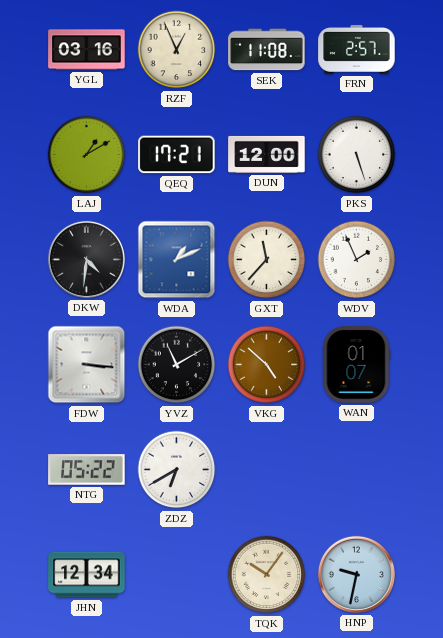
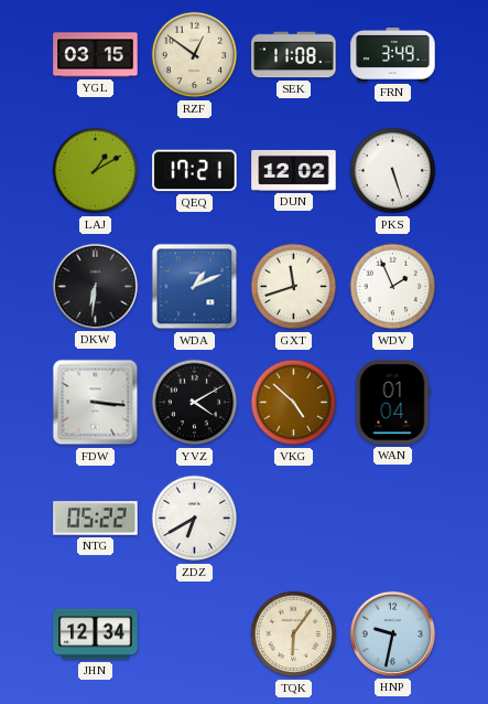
YGL: 03:16 -> 03:15 (96, 55)
RZF: 12:56 -> 12:51 (195, 55)
FRN: 2:57 -> 3:49 (393, 54)
DUN: 12:00 -> 12:02 (294, 170)
DKW: 4:31 -> 6:31 (95, 286)
GXT: 11:37 -> 11:42 (294, 287)
YVZ: 11:10 -> 4:10 (195, 403)
WAN: 01:07 -> 01:04 (392, 403)
TQK: 10:06 -> 6:06 (294, 634)
